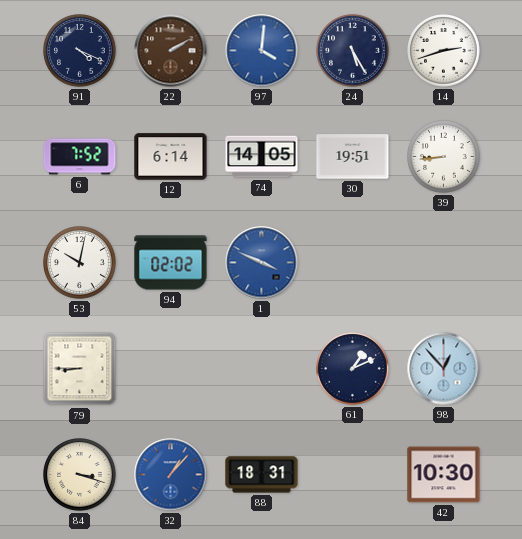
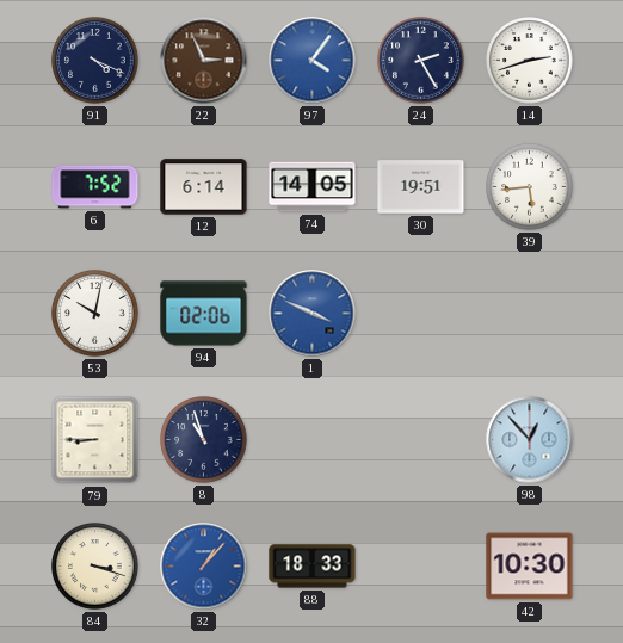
22: 2:10 -> 2:56 (204, 61)
97: 4:01 -> 4:06 (313, 61)
24: 5:25 -> 2:25 (421, 61)
39: 8:44 -> 5:44 (530, 187)
94: 02:02 -> 02:06 (204, 314)
8: none -> 10:57 (204, 440)
61: 1:11 -> none (353, 369)
88: 18:31 -> 18:33 (313, 567)
